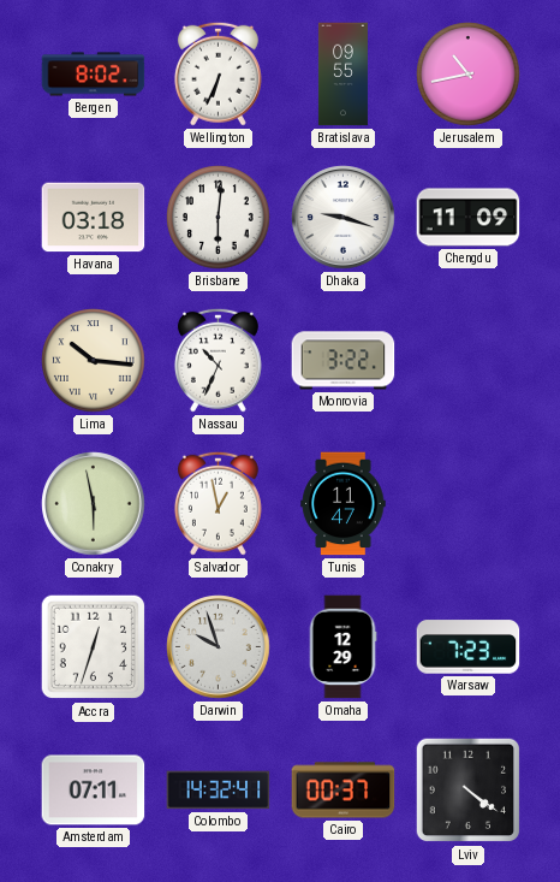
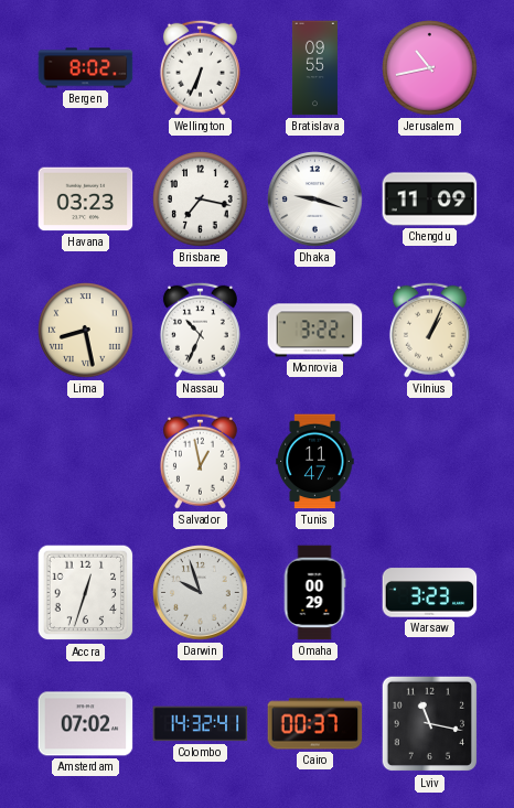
Havana: 03:18 -> 03:23 (86, 200)
Brisbane: 6:01 -> 7:17 (201, 200)
Lima: 10:16 -> 8:28 (86, 331)
Vilnius: none -> 1:04 (429, 330)
Conakry: 5:58 -> none (94, 504)
Omaha: 12:29 -> 00:29 (314, 593)
Warsaw: 7:23 -> 3:23 (430, 593)
Amsterdam: 07:11 -> 07:02 (86, 724)
Lviv: 4:21 -> 11:17 (430, 724)
